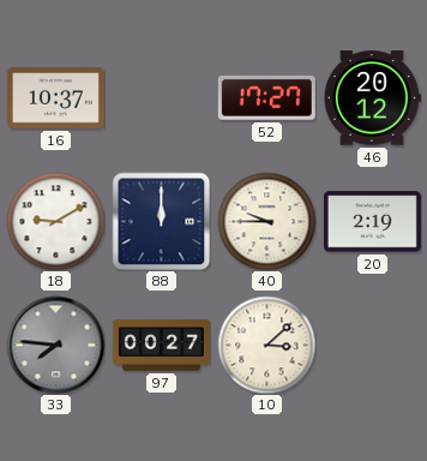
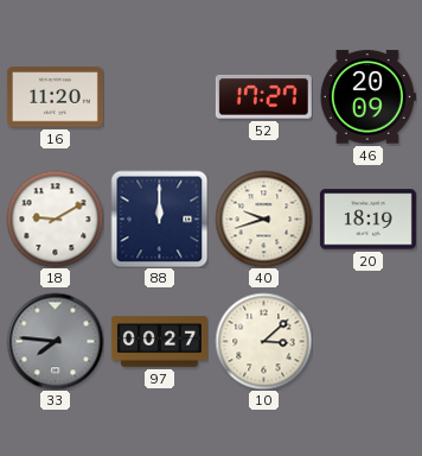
16: 10:37 -> 11:20 (55, 97)
46: 20:12 -> 20:09 (367, 97)
40: 9:45 -> 9:42 (263, 218)
20: 2:19 -> 18:19 (367, 220)
